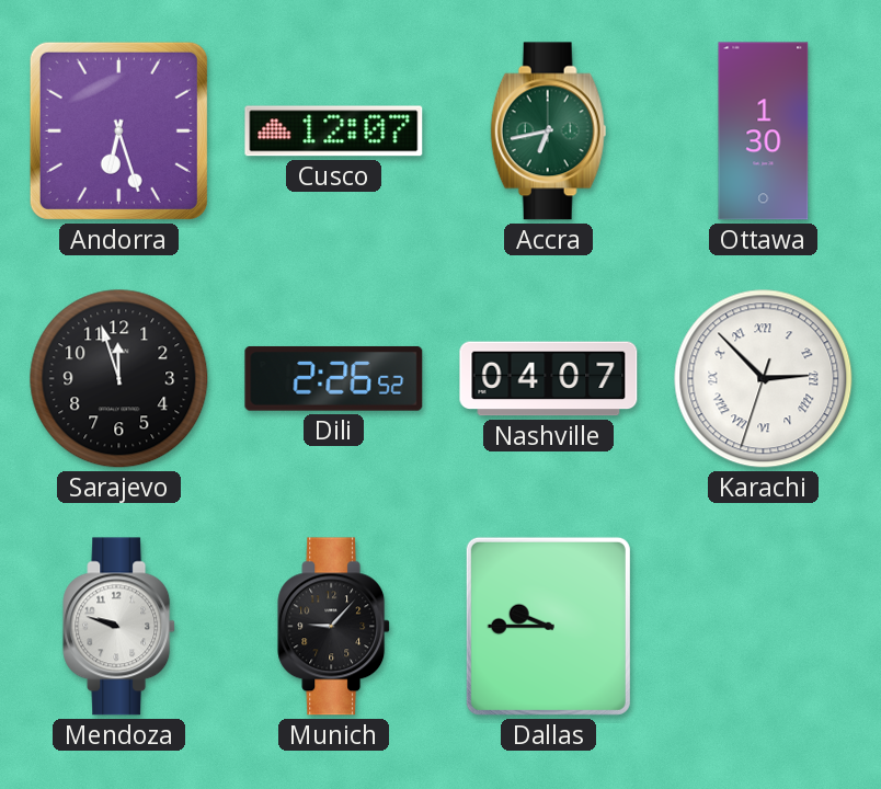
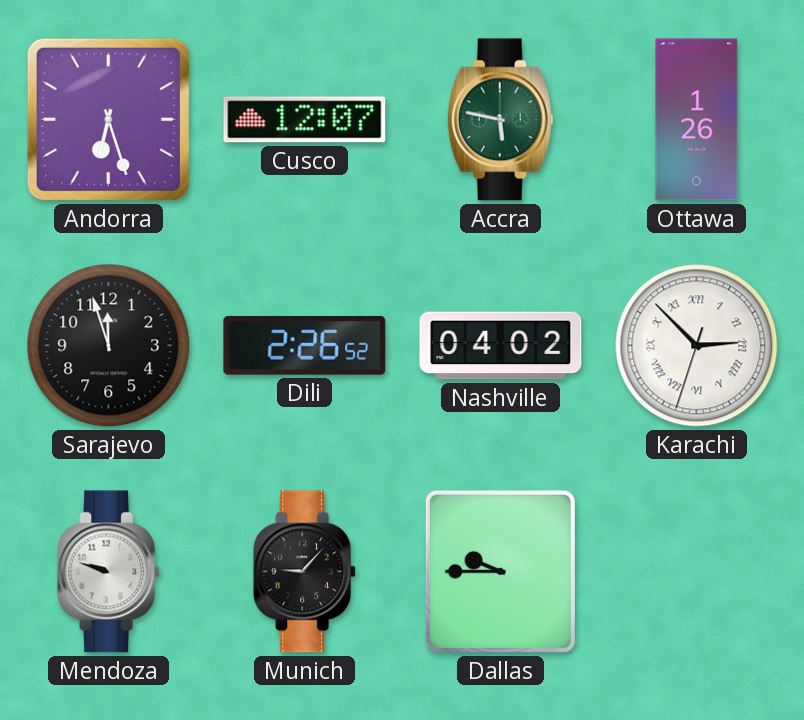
Accra: 6:43 -> 5:47 (501, 120)
Ottawa: 1:30 -> 1:26 (697, 120)
Nashville: 04:07 -> 04:02 (501, 346)
